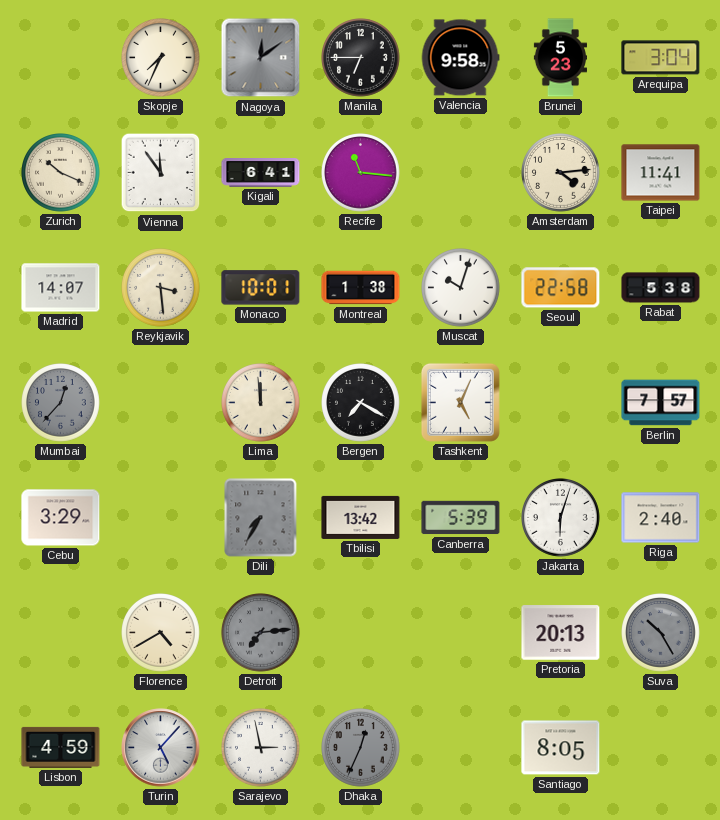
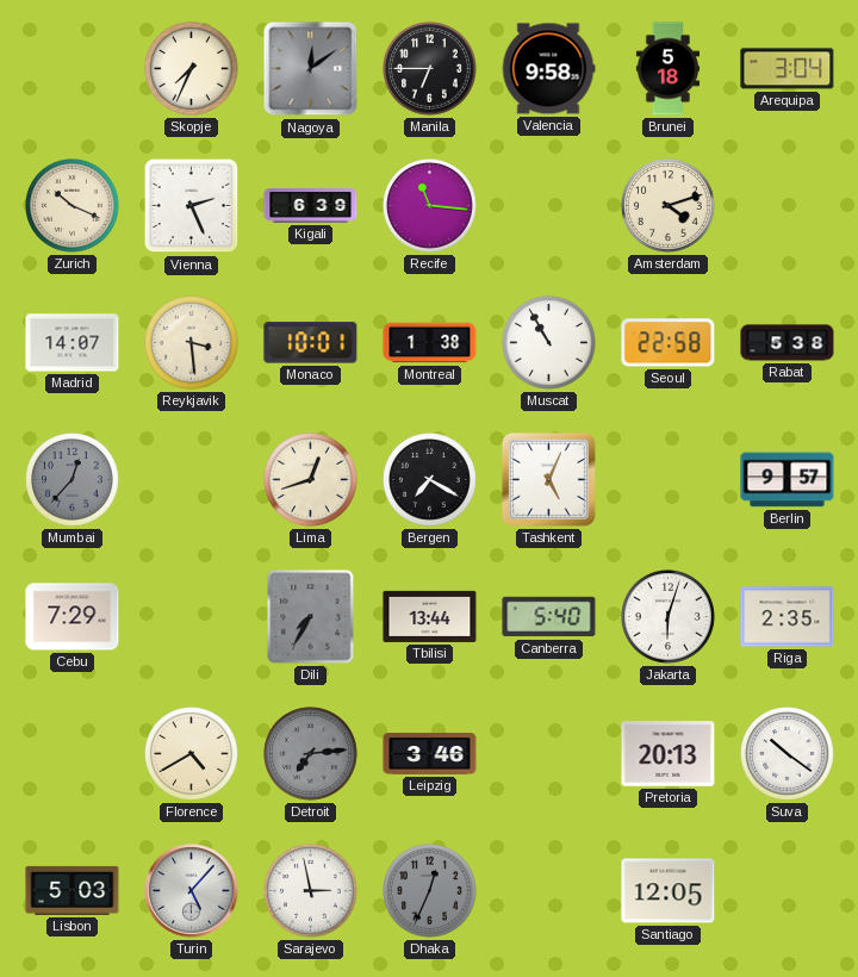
Brunei: 5:23 -> 5:18 (667, 69)
Vienna: 11:54 -> 2:26 (192, 206)
Kigali: 6:41 -> 6:39 (311, 206)
Amsterdam: 4:14 -> 4:12 (669, 206)
Taipei: 11:41 -> none (661, 173)
Muscat: 10:03 -> 10:55 (549, 343)
Lima: 11:59 -> 12:42 (311, 480)
Berlin: 7:57 -> 9:57 (788, 480)
Cebu: 3:29 -> 7:29 (73, 617)
Tbilisi: 13:42 -> 13:44 (430, 616)
Canberra: 5:39 -> 5:40 (549, 617)
Riga: 2:40 -> 2:35 (788, 617)
Leipzig: none -> 3:46 (430, 754)
Suva: 10:25 -> 10:21 (788, 754)
Suva dial: grey -> white (788, 754)
Lisbon: 4:59 -> 5:03 (73, 890)
Santiago: 8:05 -> 12:05 (669, 891)
